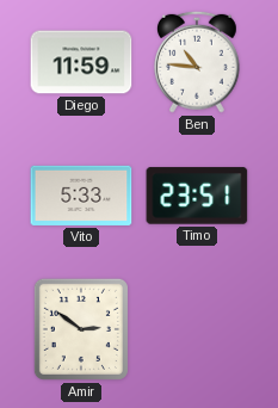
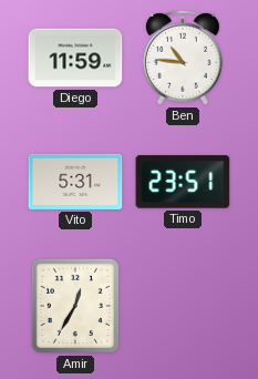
Vito: 5:33 -> 5:31 (75, 182)
Amir: 2:51 -> 12:35 (75, 306)
